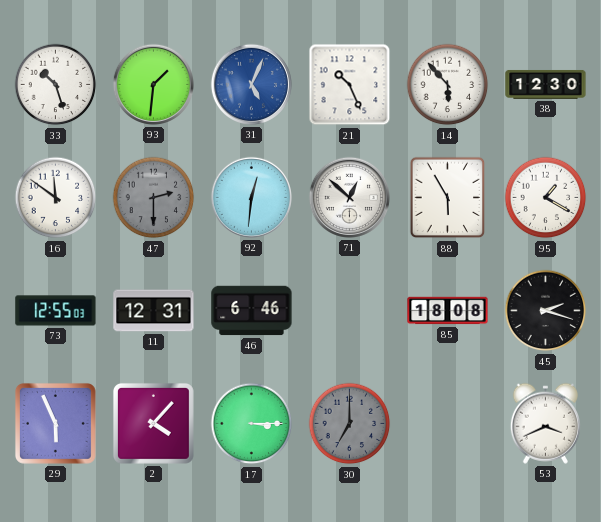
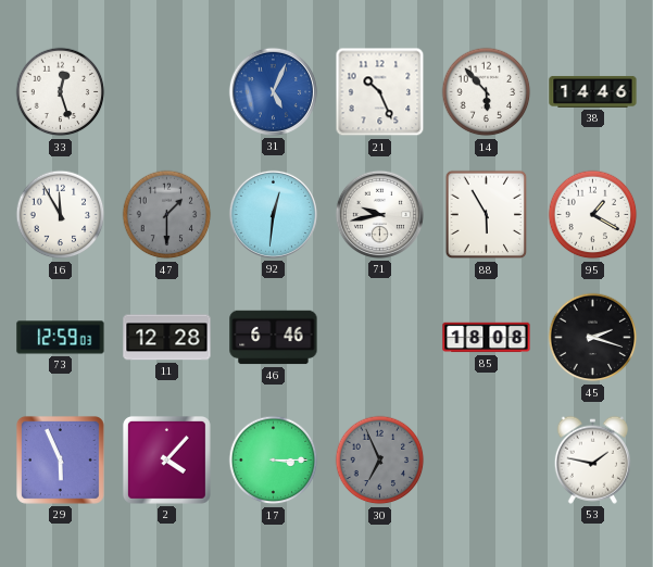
33: 10:27 -> 12:27 (61, 92)
93: 1:31 -> none (153, 84)
38: 12:30 -> 14:46 (593, 91)
16: 11:51 -> 11:55 (61, 215)
47: 2:30 -> 1:30 (167, 215)
71: 12:52 -> 9:43 (379, 214)
73: 12:55 -> 12:59 (61, 338)
11: 12:31 -> 12:28 (167, 338)
30: 7:00 -> 6:56 (380, 461)
53: 3:41 -> 1:47 (592, 459)
